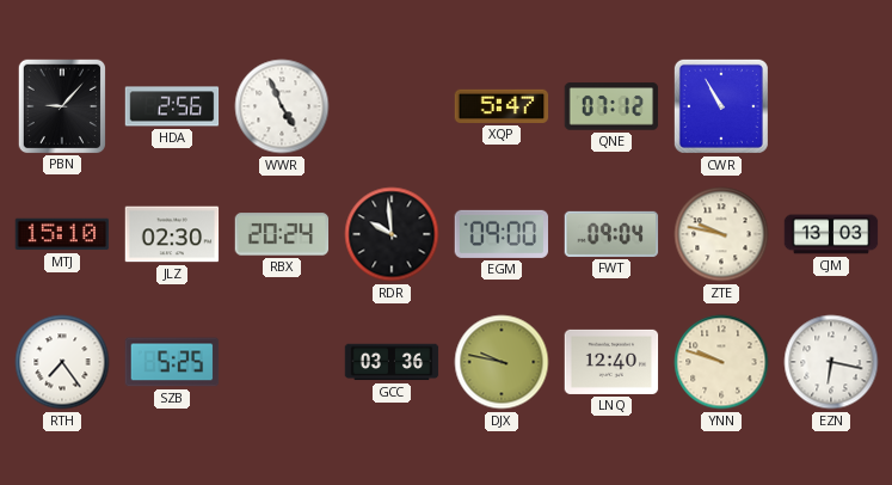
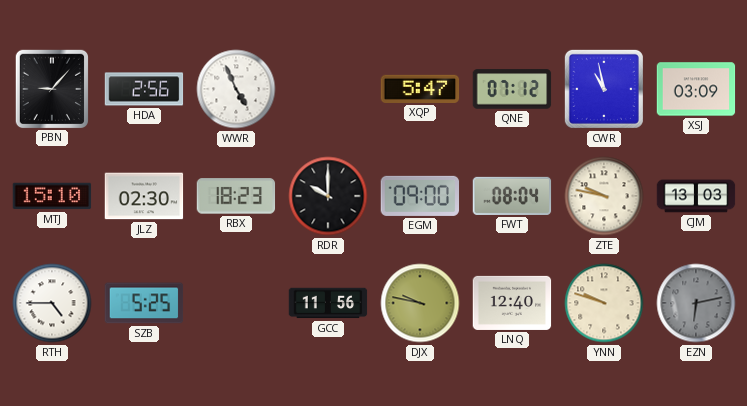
CWR: 10:55 -> 10:58 (604, 89)
XSJ: none -> 03:09 (696, 89)
RBX: 20:24 -> 18:23 (236, 196)
RDR: 9:59 -> 10:00 (328, 196)
FWT: 09:04 -> 08:04 (512, 196)
RTH: 7:24 -> 4:45 (52, 303)
GCC: 03:36 -> 11:56 (328, 303)
EZN: 6:17 -> 6:13 (696, 303)
EZN dial: white -> grey (696, 303)
